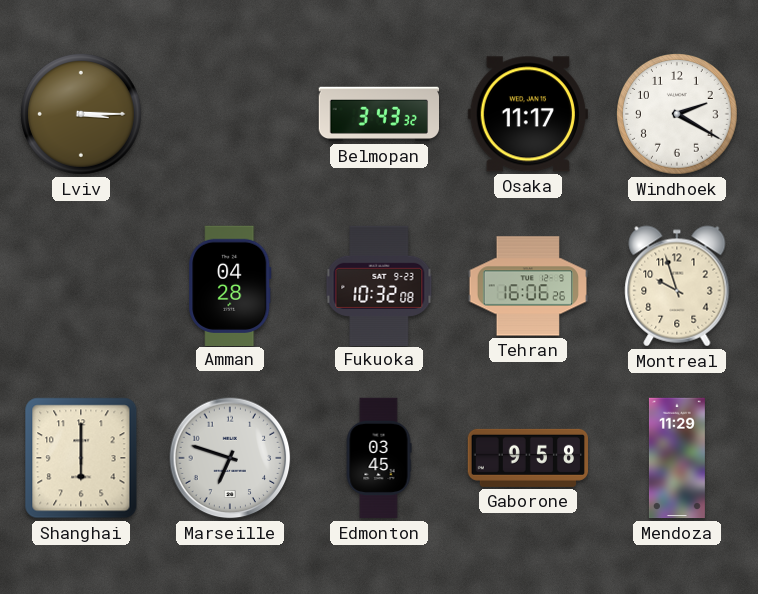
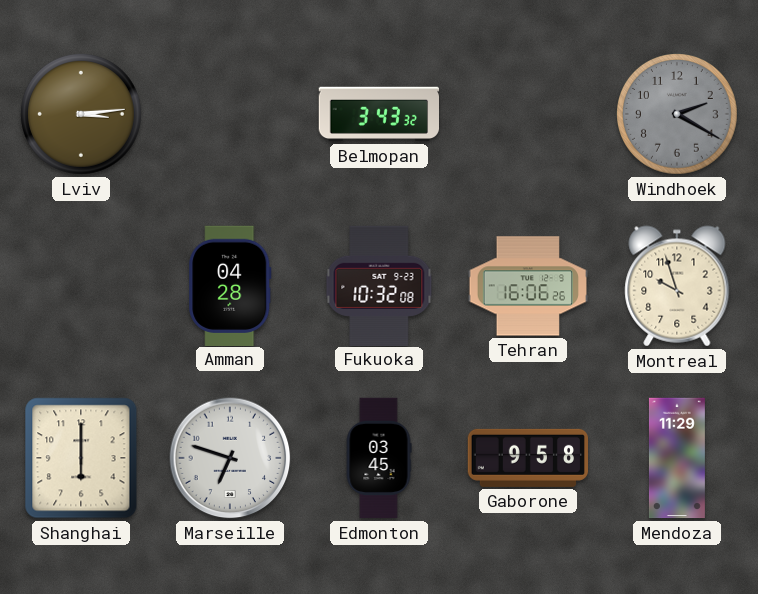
Lviv: 3:15 -> 3:14 (82, 115)
Osaka: 11:17 -> none (528, 114)
Windhoek dial: white -> grey (678, 115)
